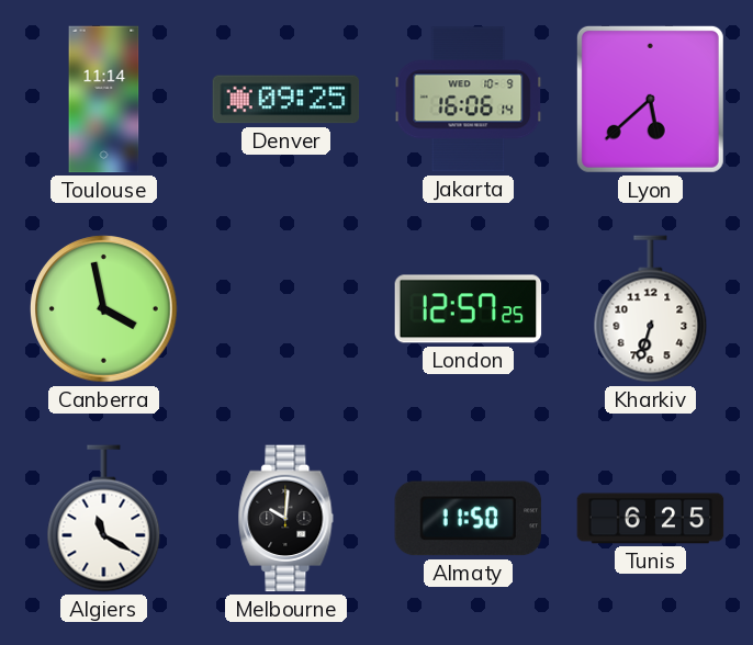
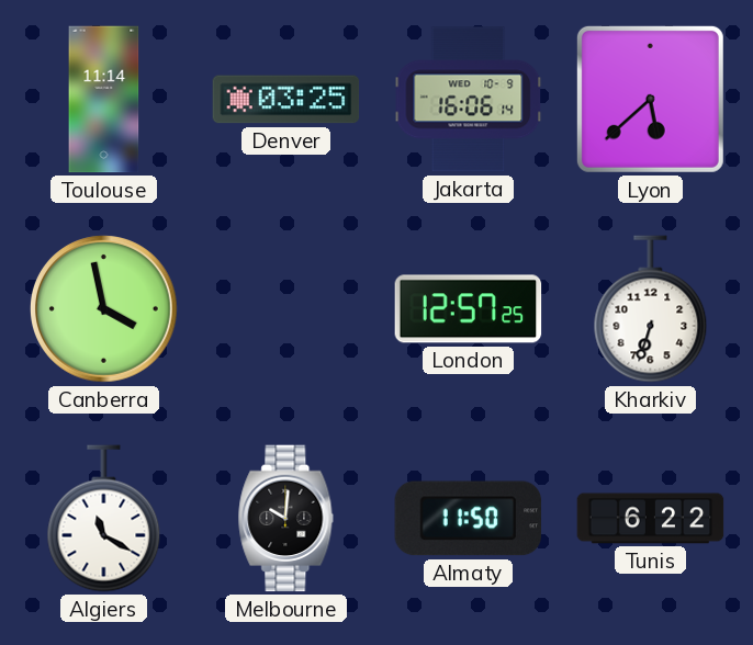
Denver: 09:25 -> 03:25 (286, 100)
Tunis: 6:25 -> 6:22 (651, 519)
